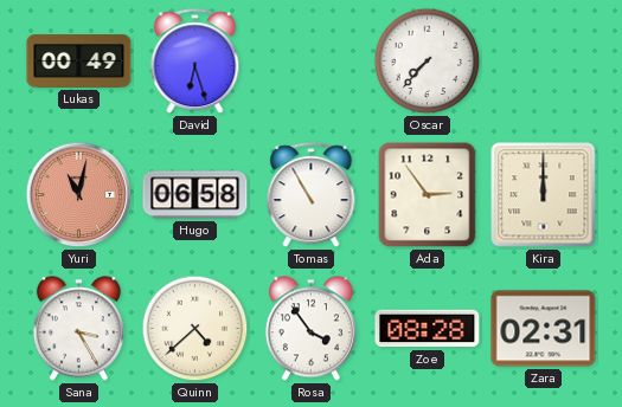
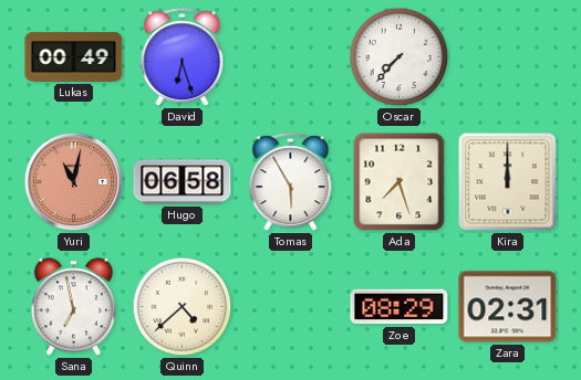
Tomas: 10:55 -> 5:55 (291, 182)
Ada: 2:54 -> 7:27 (400, 182)
Sana: 3:25 -> 6:58 (73, 307)
Rosa: 3:54 -> none (310, 329)
Zoe: 08:28 -> 08:29 (400, 307)
